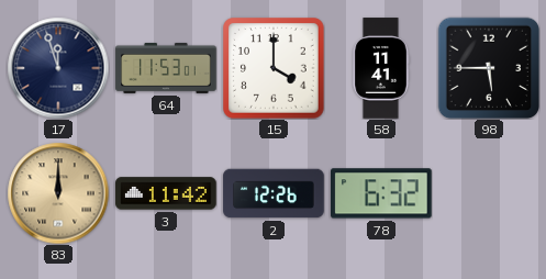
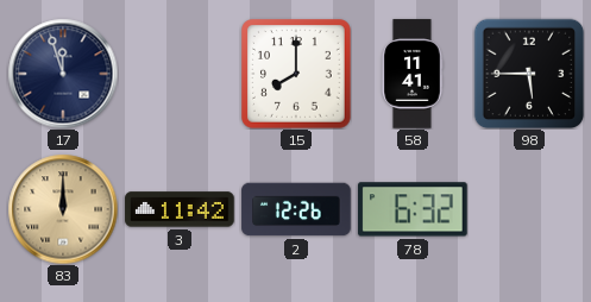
64: 11:53 -> none (166, 68)
15: 4:00 -> 8:00 (296, 74)
